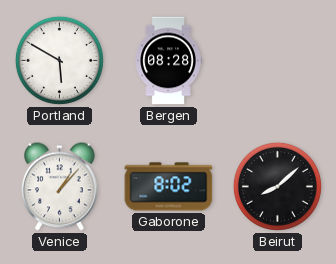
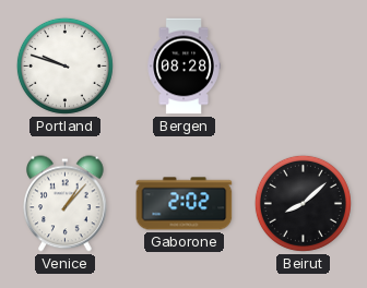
Portland: 5:50 -> 9:48 (64, 65)
Gaborone: 8:02 -> 2:02 (185, 204)
